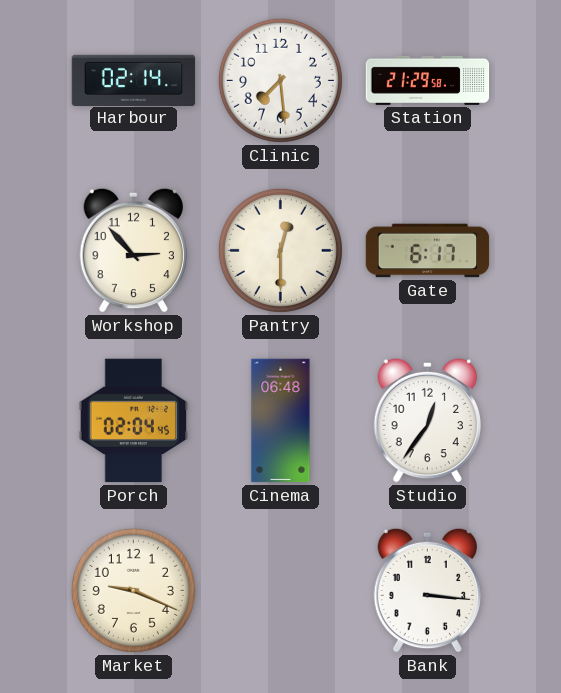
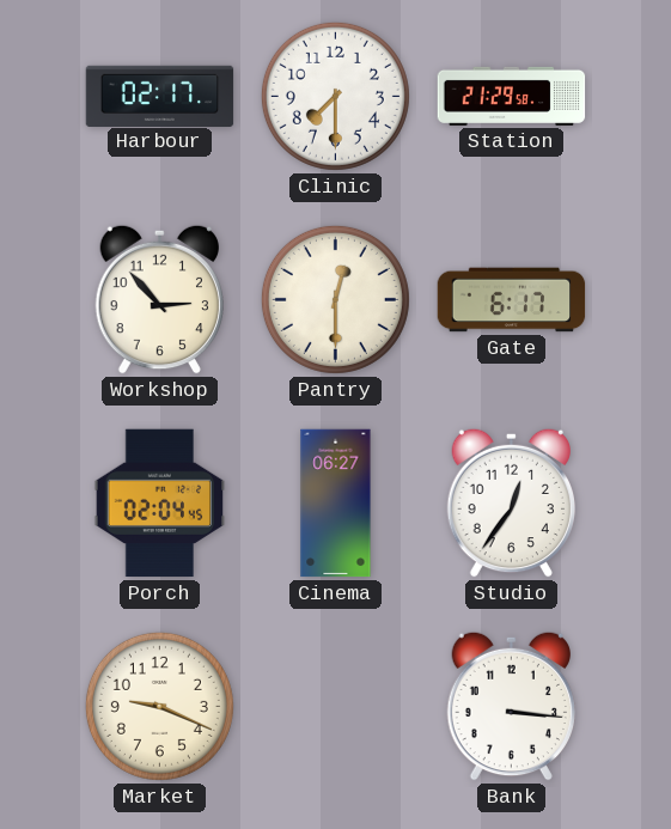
Harbour: 02:14 -> 02:17 (160, 96)
Clinic: 7:29 -> 7:30 (335, 96)
Cinema: 06:48 -> 06:27 (336, 504)
